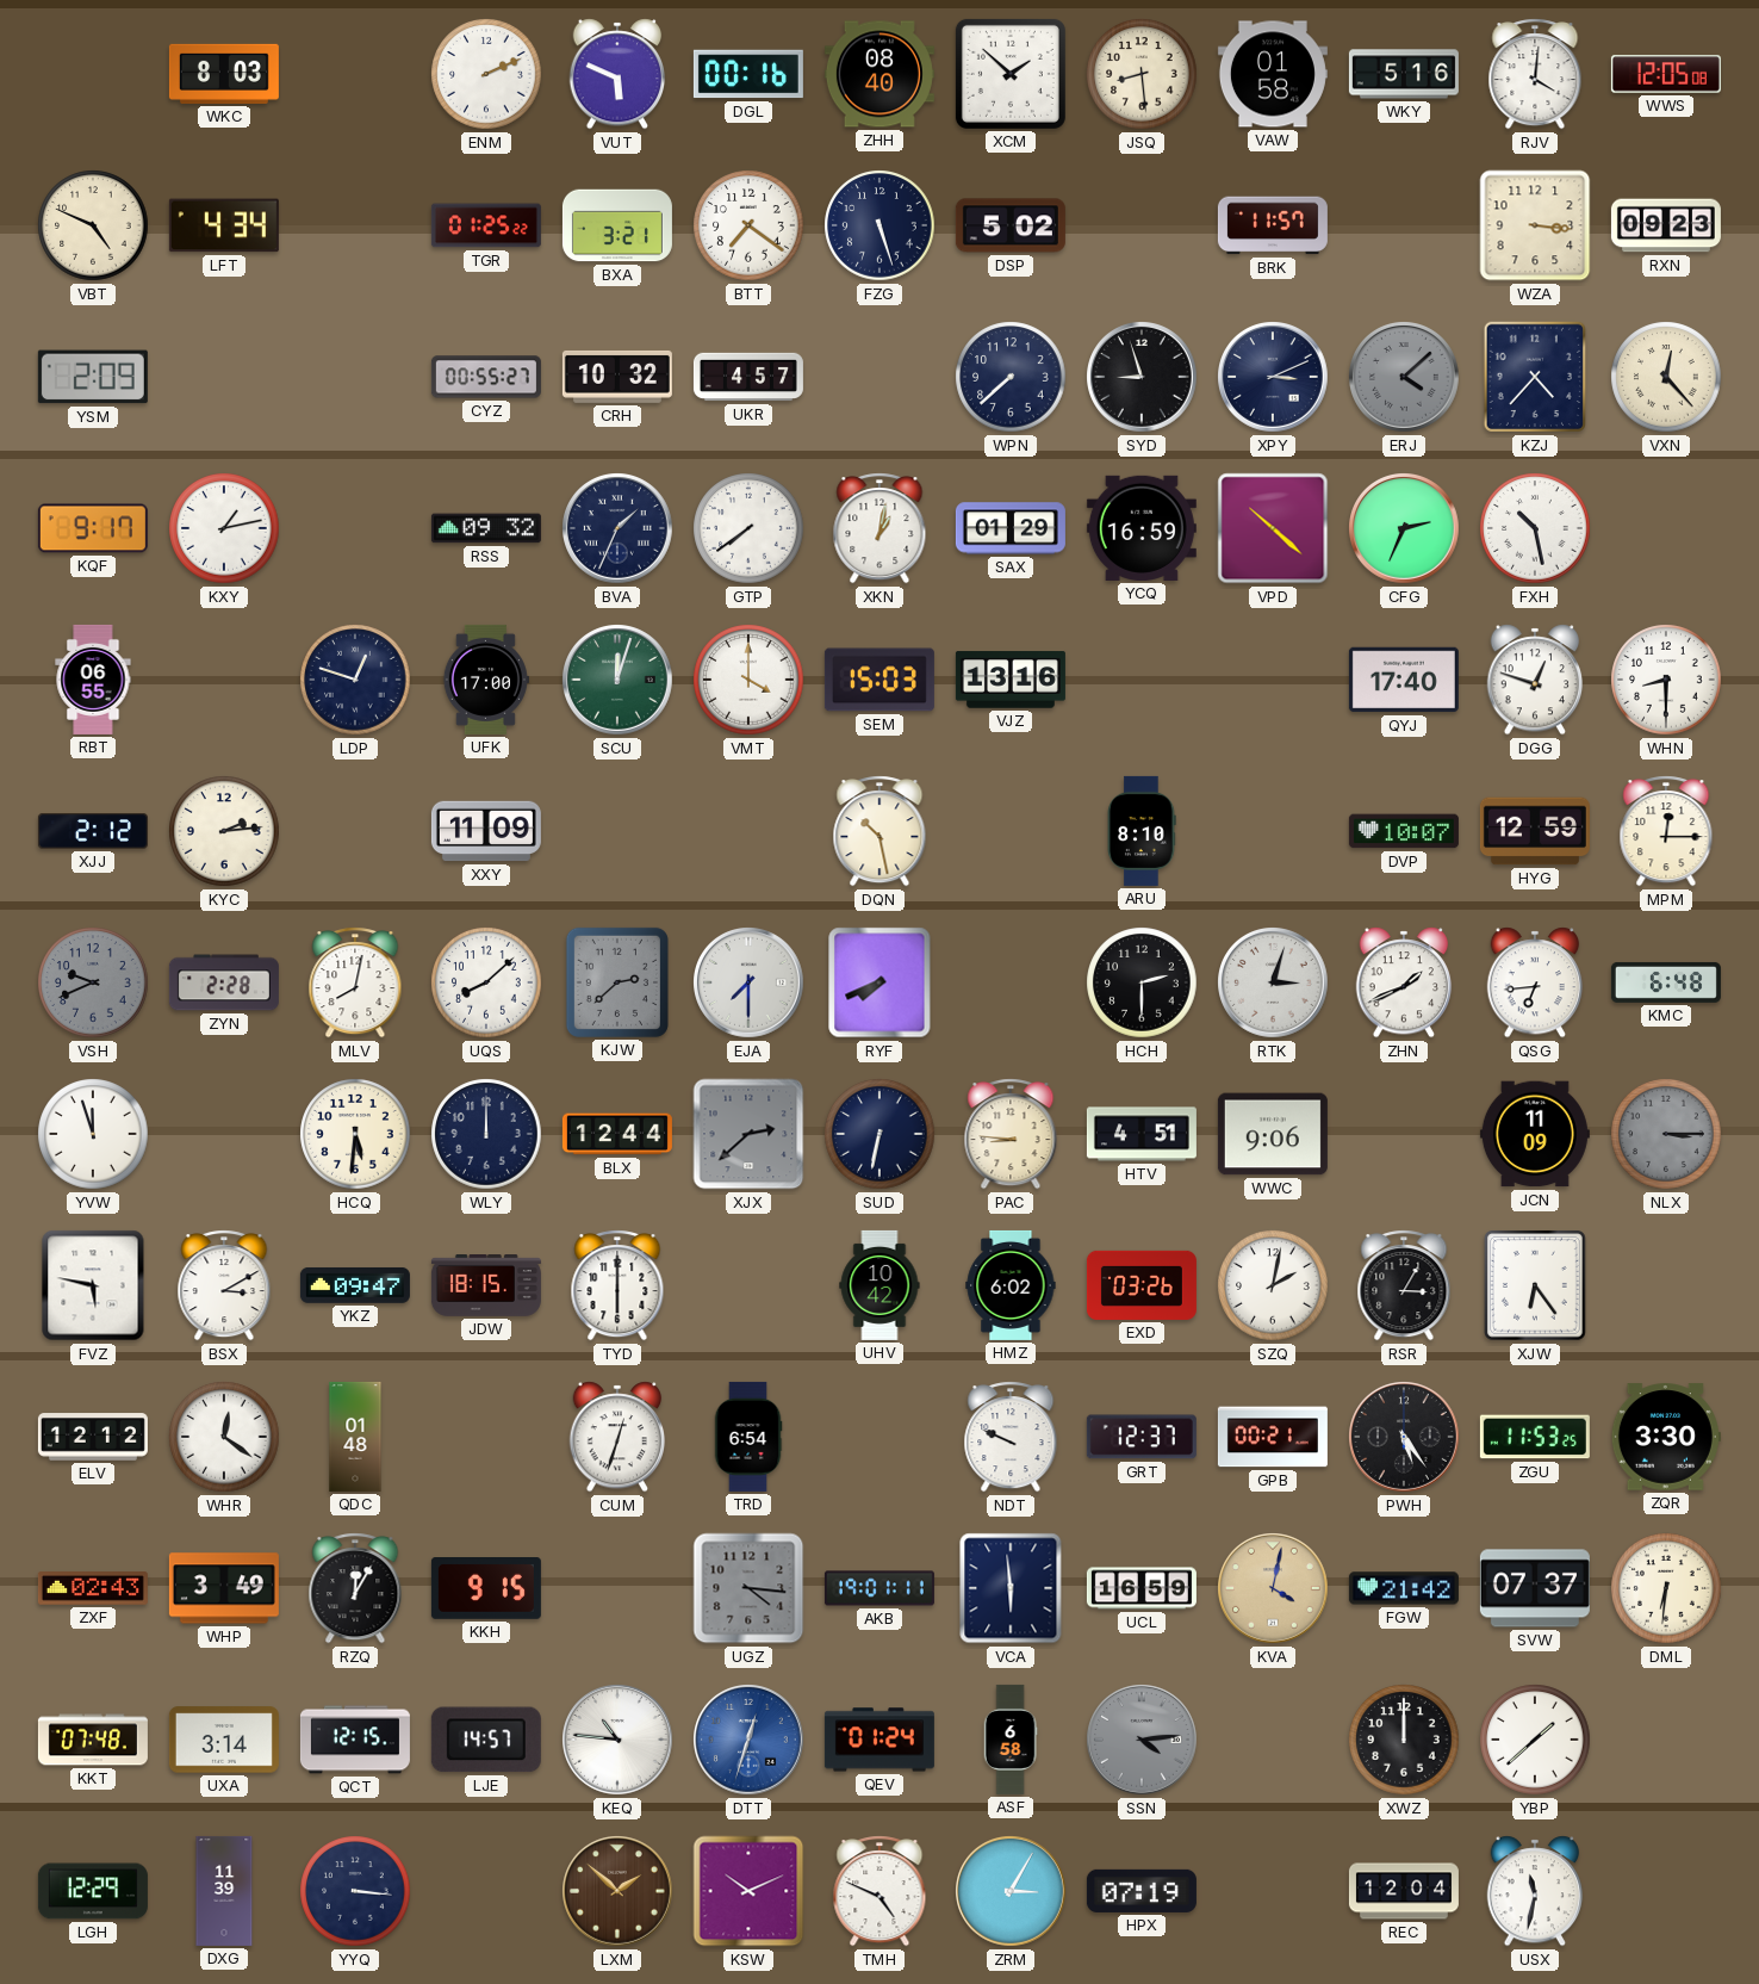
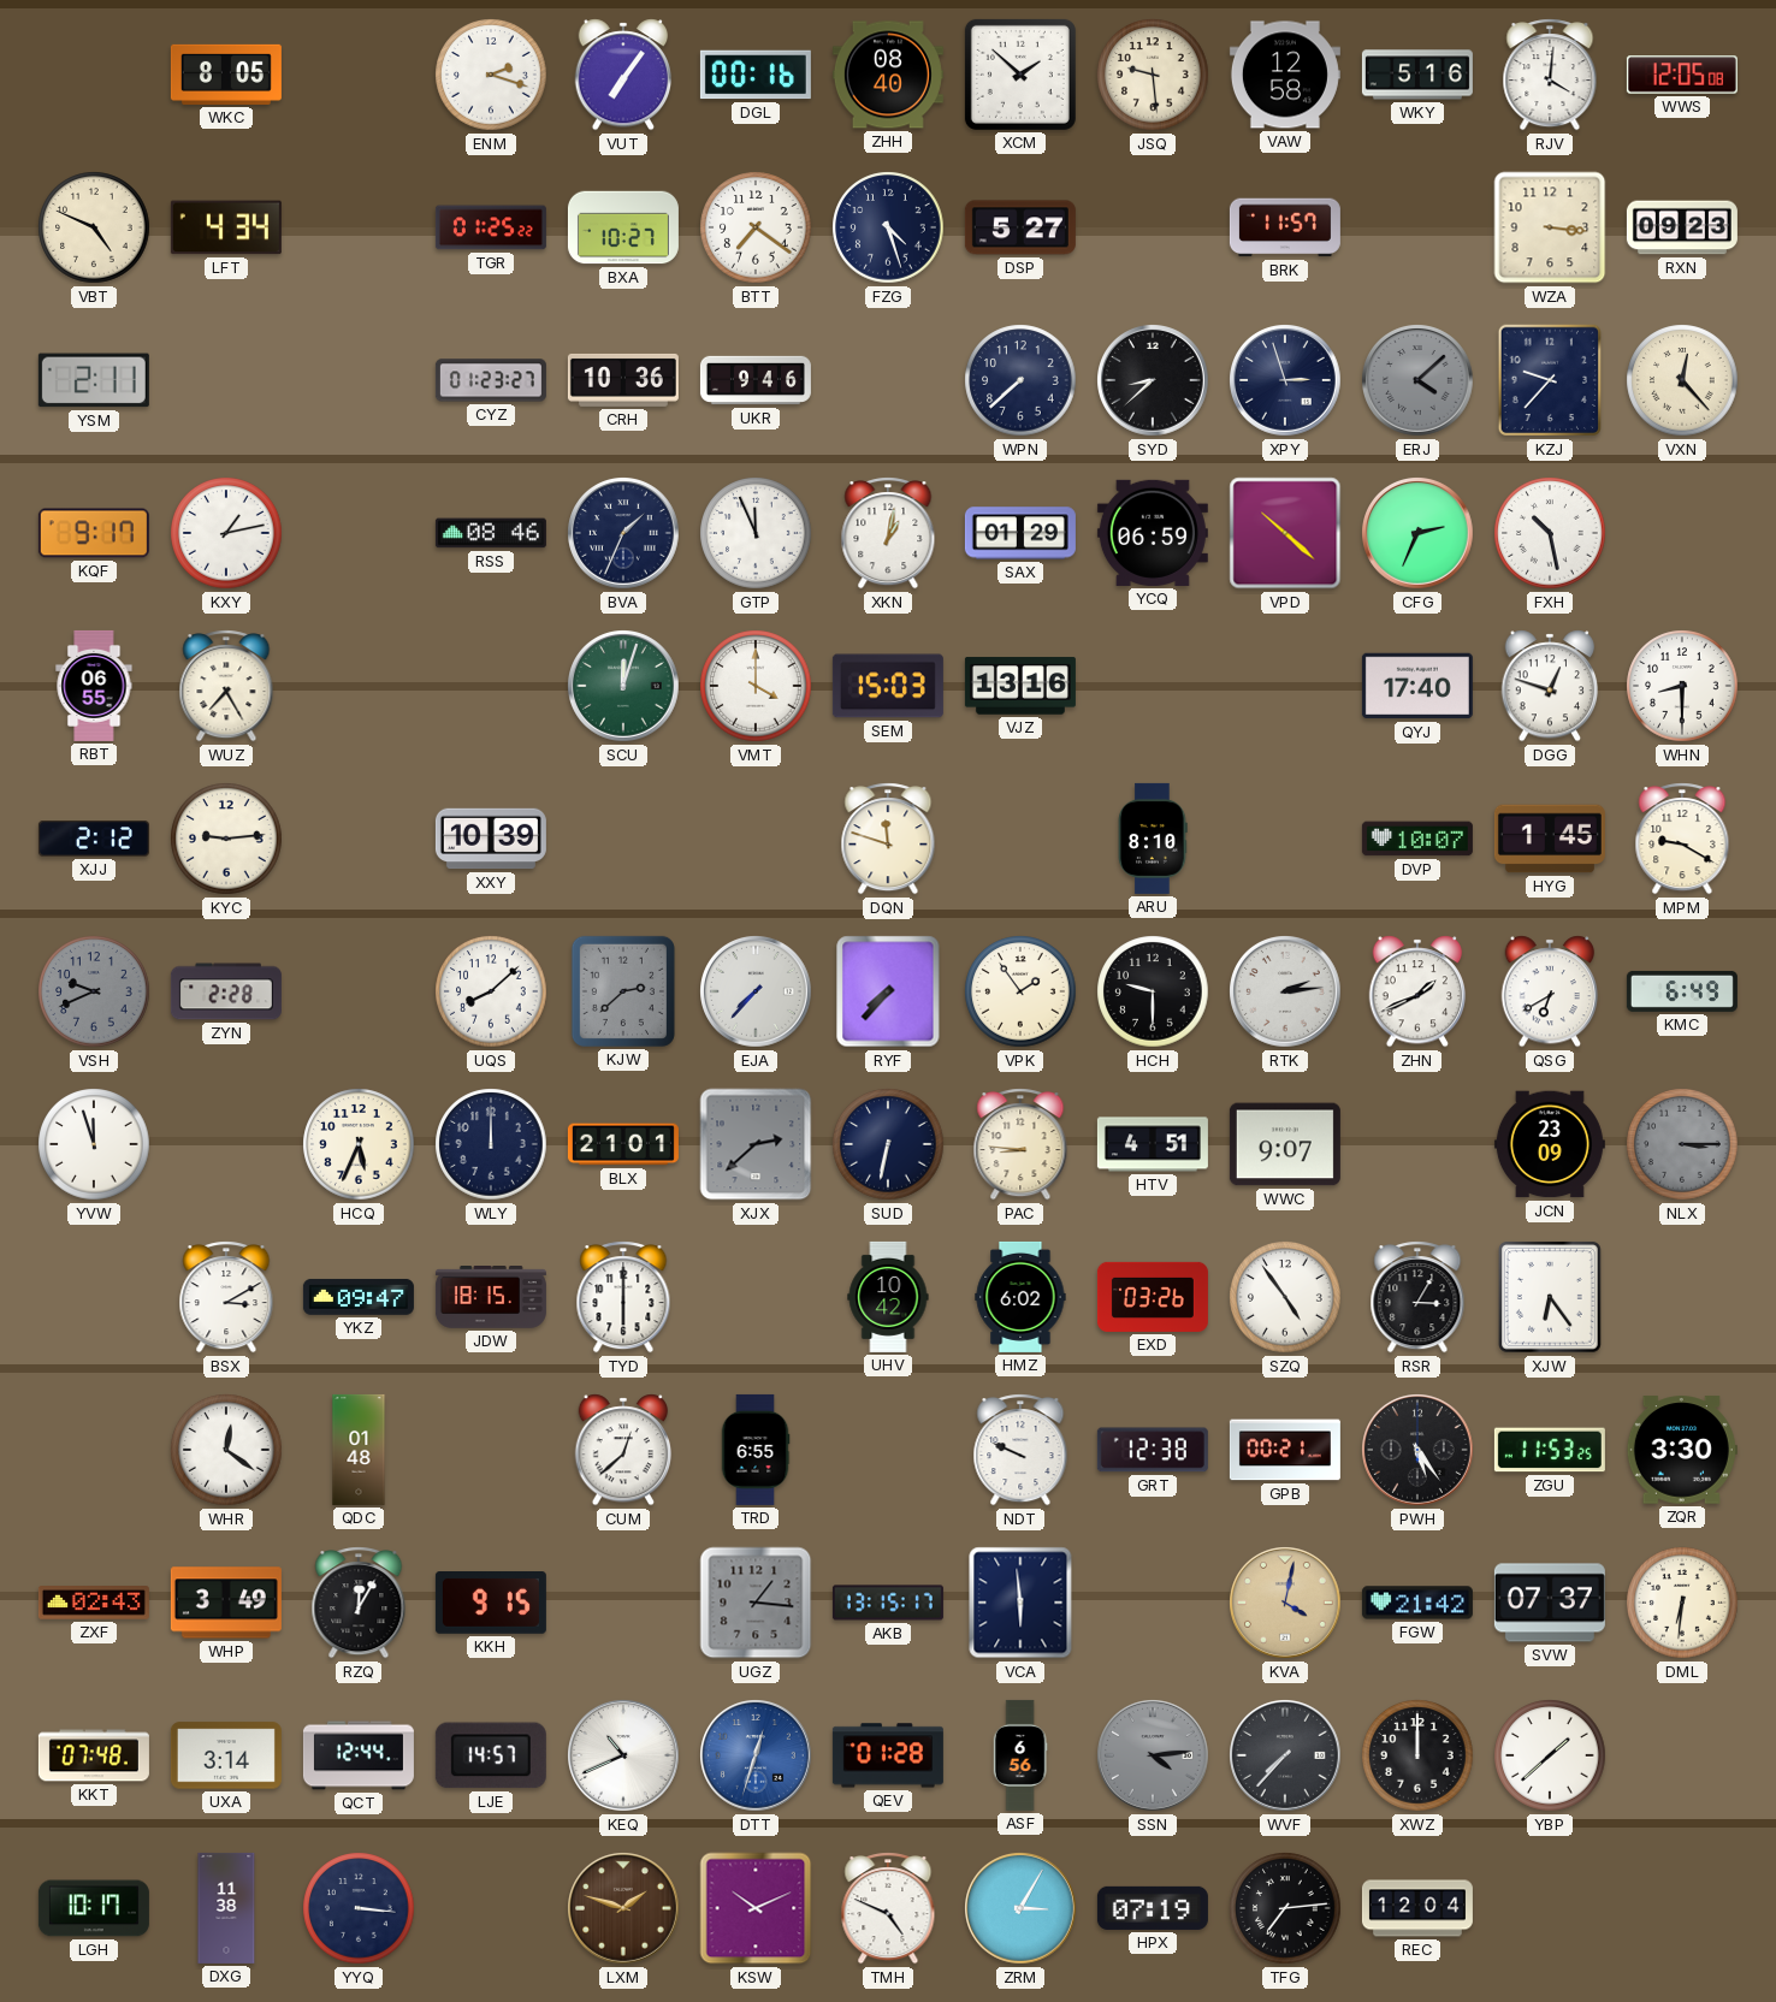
WKC: 8:03 -> 8:05 (226, 75)
ENM: 2:11 -> 2:18 (491, 75)
VUT: 5:49 -> 7:06 (623, 75)
JSQ: 8:29 -> 9:29 (1153, 75)
VAW: 01:58 -> 12:58 (1285, 75)
BXA: 3:21 -> 10:27 (623, 227)
FZG: 5:27 -> 4:27 (888, 227)
DSP: 5:02 -> 5:27 (1020, 227)
YSM: 2:09 -> 2:11 (94, 380)
CYZ: 00:55 -> 01:23 (491, 380)
CRH: 10:32 -> 10:36 (623, 380)
UKR: 4:57 -> 9:46 (756, 380)
SYD: 8:57 -> 8:38 (1154, 381)
XPY: 3:11 -> 2:57 (1286, 381)
KZJ: 4:37 -> 9:37 (1549, 380)
RSS: 09:32 -> 08:46 (491, 533)
GTP: 7:39 -> 11:56 (756, 533)
YCQ: 16:59 -> 06:59 (1153, 533)
WUZ: none -> 7:25 (226, 686)
LDP: 12:48 -> none (355, 680)
UFK: 17:00 -> none (485, 680)
KYC: 2:14 -> 9:14 (226, 839)
XXY: 11:09 -> 10:39 (491, 839)
DQN: 10:28 -> 11:48 (888, 839)
HYG: 12:59 -> 1:45 (1550, 839)
MPM: 12:15 -> 9:20 (1682, 839)
MLV: 8:02 -> none (355, 982)
EJA: 7:30 -> 7:37 (757, 993)
RYF: 7:41 -> 7:37 (888, 991)
VPK: none -> 1:54 (1020, 991)
HCH: 2:30 -> 9:30 (1153, 991)
RTK: 3:03 -> 2:14 (1286, 993)
QSG: 6:44 -> 6:40 (1550, 991)
KMC: 6:48 -> 6:49 (1682, 991)
HCQ: 5:31 -> 5:34 (359, 1144)
BLX: 12:44 -> 21:01 (623, 1144)
WWC: 9:06 -> 9:07 (1285, 1144)
JCN: 11:09 -> 23:09 (1550, 1144)
FVZ: 5:47 -> none (93, 1285)
SZQ: 2:02 -> 4:54 (1285, 1297)
ELV: 12:12 -> none (93, 1437)
CUM: 12:33 -> 12:38 (623, 1450)
TRD: 6:54 -> 6:55 (756, 1450)
GRT: 12:37 -> 12:38 (1153, 1450)
UGZ: 4:16 -> 1:16 (756, 1603)
AKB: 19:01 -> 13:15 (888, 1603)
UCL: 16:59 -> none (1142, 1588)
QCT: 12:15 -> 12:44 (359, 1755)
KEQ: 10:46 -> 10:41 (624, 1757)
QEV: 01:24 -> 01:28 (888, 1755)
ASF: 6:58 -> 6:56 (1020, 1755)
WVF: none -> 7:37 (1286, 1757)
LGH: 12:29 -> 10:17 (94, 1908)
DXG: 11:39 -> 11:38 (226, 1908)
LXM: 1:52 -> 1:48 (624, 1909)
TFG: none -> 7:14 (1285, 1908)
USX: 11:32 -> none (1535, 1891)
